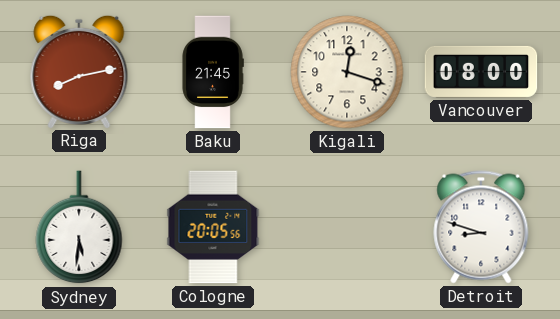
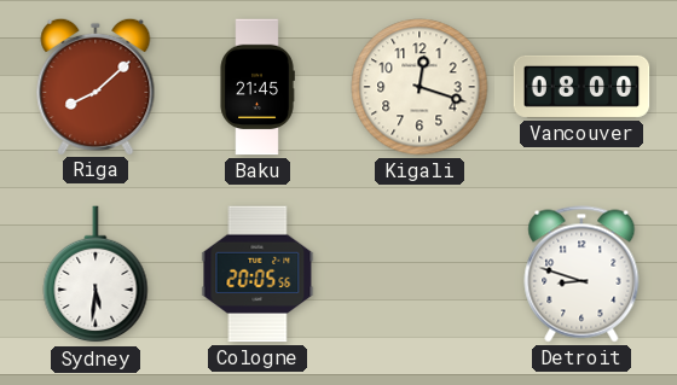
Riga: 8:13 -> 8:08 (96, 86)
